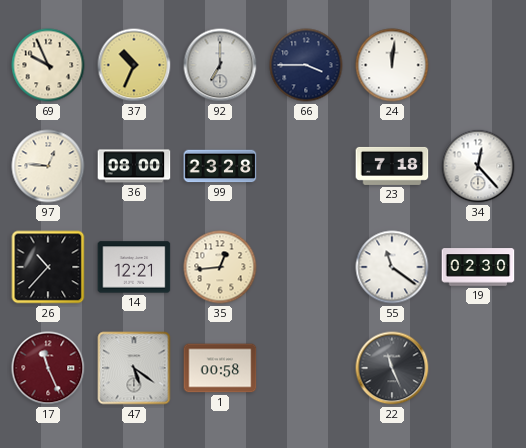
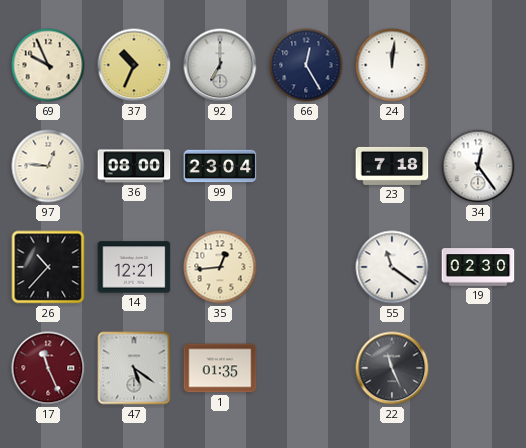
66: 3:45 -> 12:25 (306, 65)
99: 23:28 -> 23:04 (220, 166)
34: 12:23 -> 12:24 (478, 166)
1: 00:58 -> 01:35 (220, 368)
